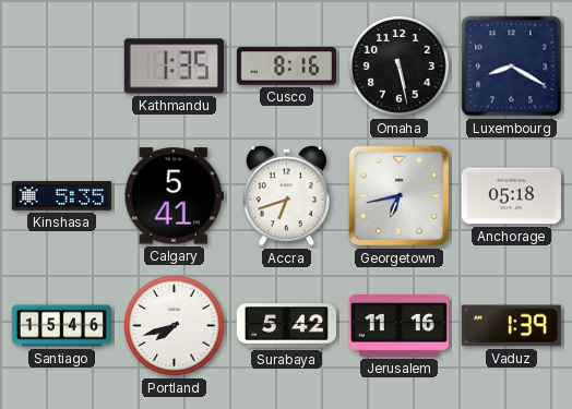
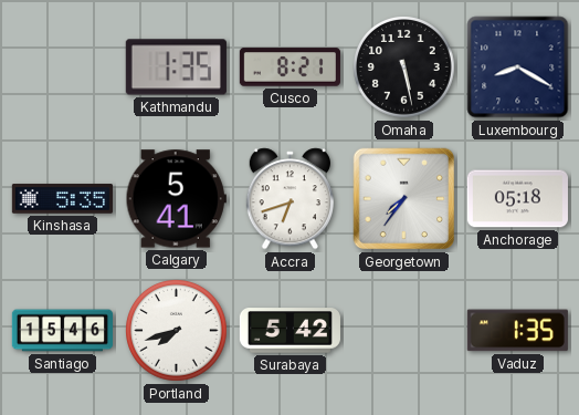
Cusco: 8:16 -> 8:21 (289, 68)
Georgetown: 6:43 -> 7:36 (404, 199)
Jerusalem: 11:16 -> none (398, 326)
Vaduz: 1:39 -> 1:35 (517, 331)
